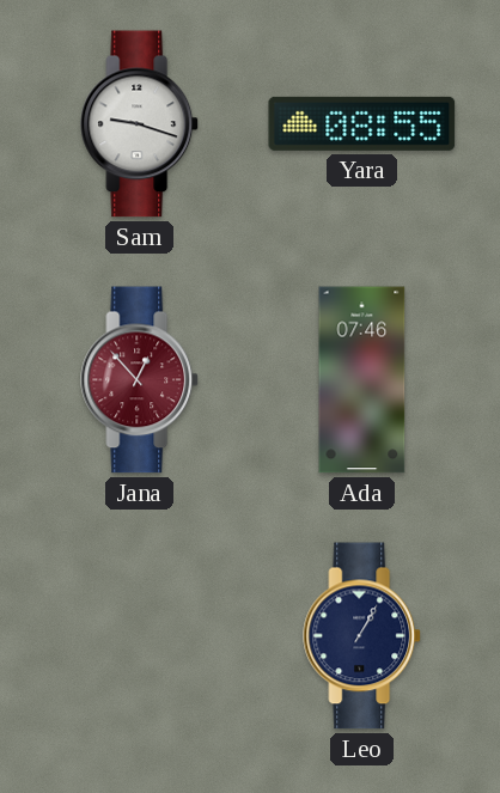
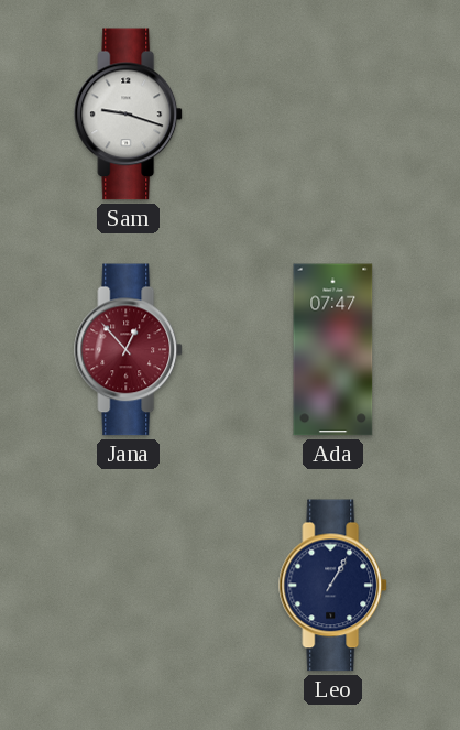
Yara: 08:55 -> none (362, 123)
Ada: 07:46 -> 07:47 (333, 350)
